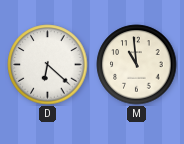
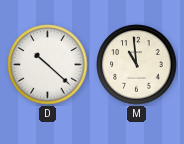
D: 6:22 -> 10:22 (48, 65)
